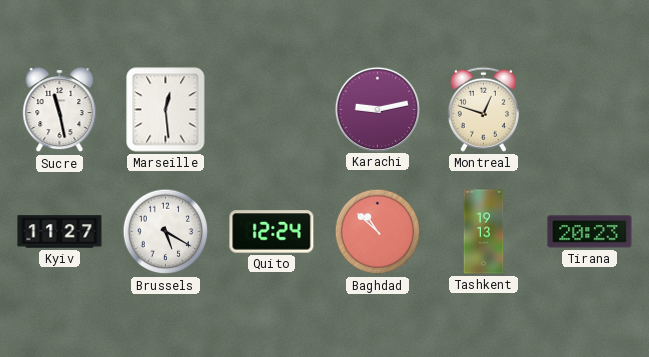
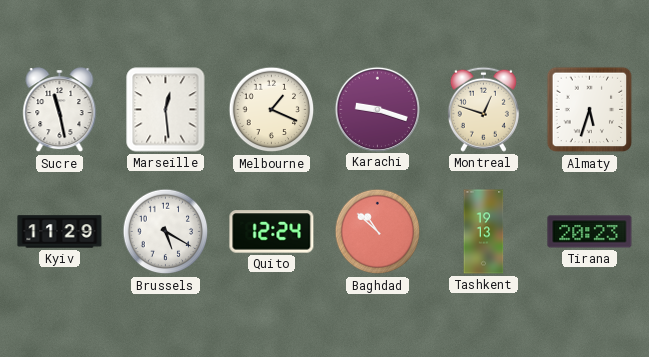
Melbourne: none -> 1:19 (272, 110)
Karachi: 9:13 -> 9:18 (377, 109)
Almaty: none -> 5:33 (590, 110)
Kyiv: 11:27 -> 11:29 (60, 232)
